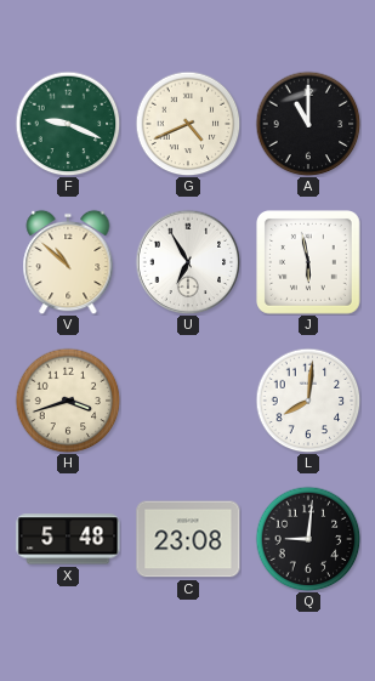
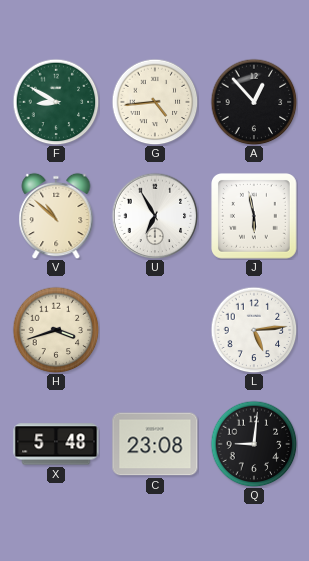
F: 9:19 -> 8:50 (56, 102)
G: 4:41 -> 4:44 (155, 102)
A: 11:00 -> 12:53 (254, 102)
L: 8:01 -> 5:14 (254, 330)
